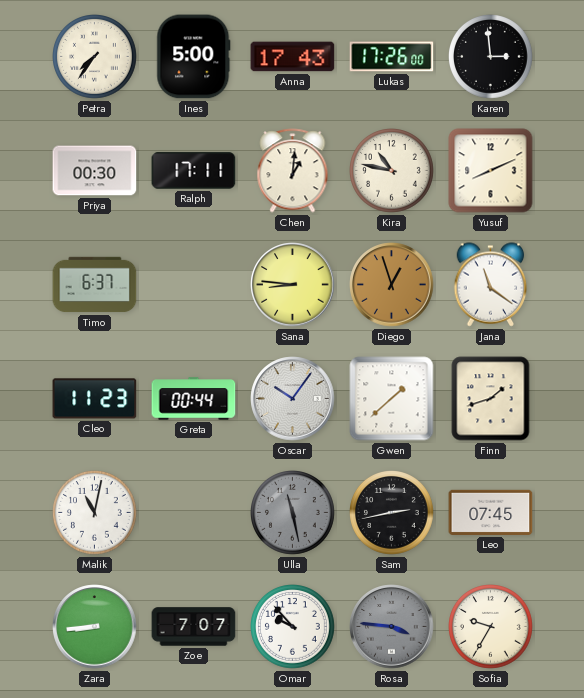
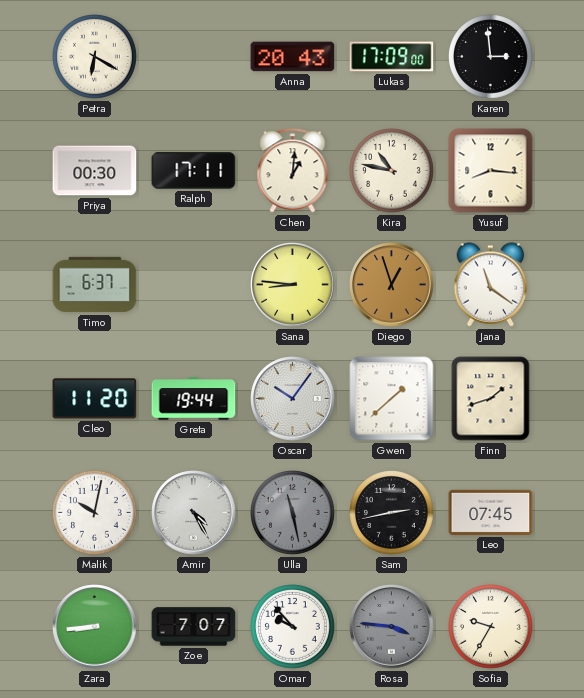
Petra: 7:36 -> 6:20 (95, 57)
Ines: 5:00 -> none (194, 57)
Anna: 17:43 -> 20:43 (293, 57)
Lukas: 17:26 -> 17:09 (392, 57)
Yusuf: 8:11 -> 8:16 (491, 171)
Cleo: 11:23 -> 11:20 (95, 399)
Greta: 00:44 -> 19:44 (194, 399)
Malik: 11:02 -> 10:02 (95, 513)
Amir: none -> 4:25 (194, 513)
